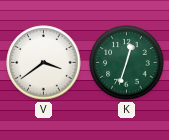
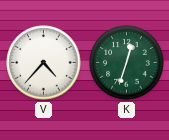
V: 3:39 -> 4:37 (44, 63)
